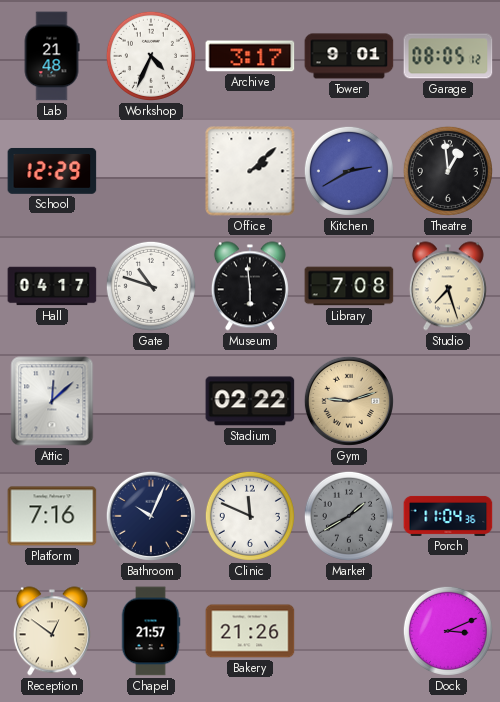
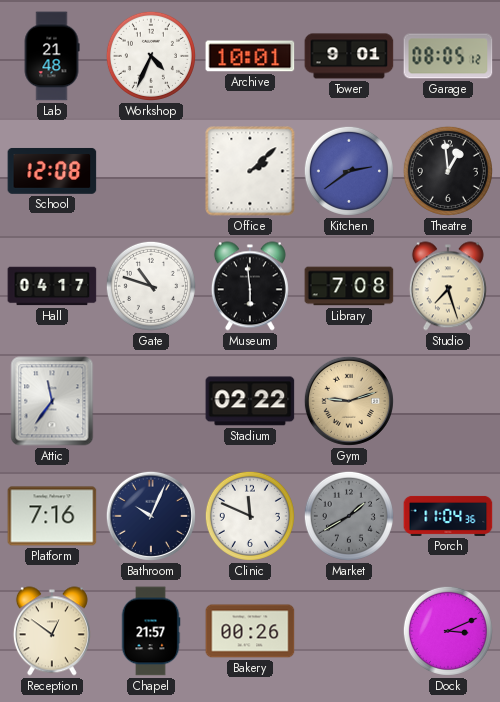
Archive: 3:17 -> 10:01 (250, 56)
School: 12:29 -> 12:08 (52, 171)
Kitchen: 2:40 -> 2:39 (349, 171)
Attic: 12:08 -> 11:36 (52, 401)
Bakery: 21:26 -> 00:26 (250, 631)
